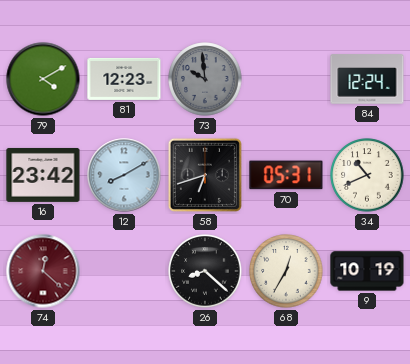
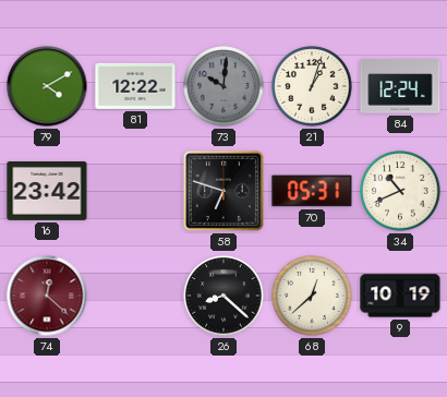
81: 12:23 -> 12:22 (135, 86)
73: 9:59 -> 10:01 (224, 86)
21: none -> 1:03 (312, 86)
12: 8:10 -> none (124, 175)
58: 6:42 -> 6:48 (224, 191)
68: 12:35 -> 12:38 (312, 296)
